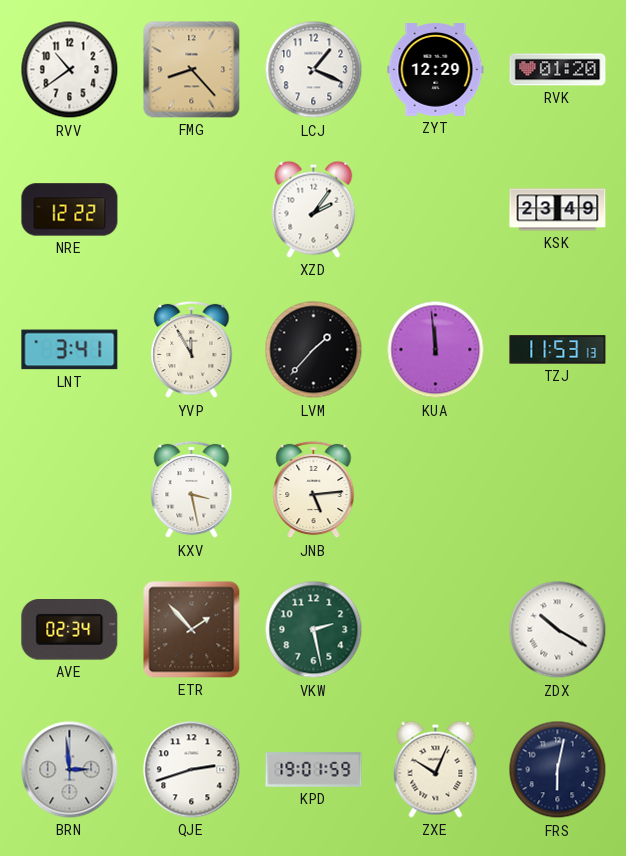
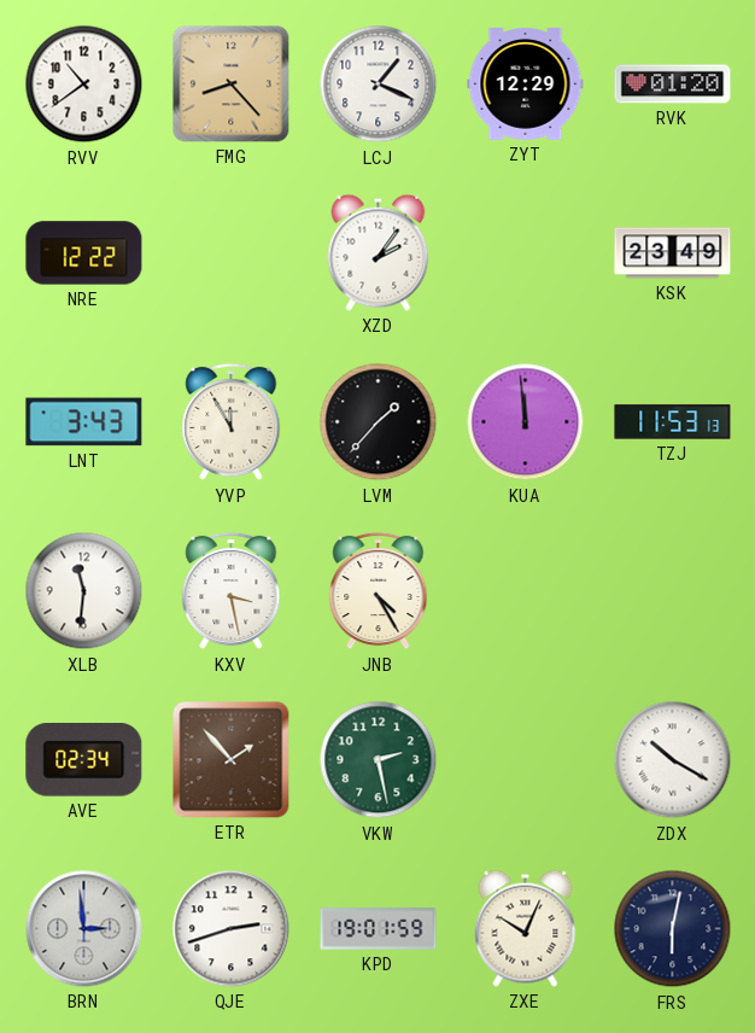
LNT: 3:41 -> 3:43 (84, 422)
XLB: none -> 11:31 (84, 591)
JNB: 5:14 -> 4:25 (379, 591)
